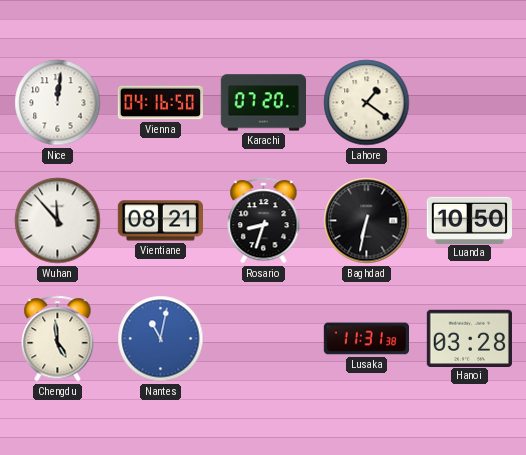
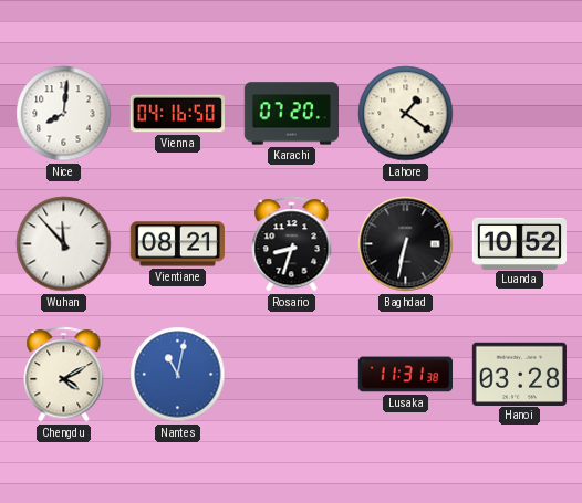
Nice: 12:01 -> 8:01 (64, 114)
Luanda: 10:50 -> 10:52 (519, 243)
Chengdu: 4:59 -> 4:10 (64, 375)
